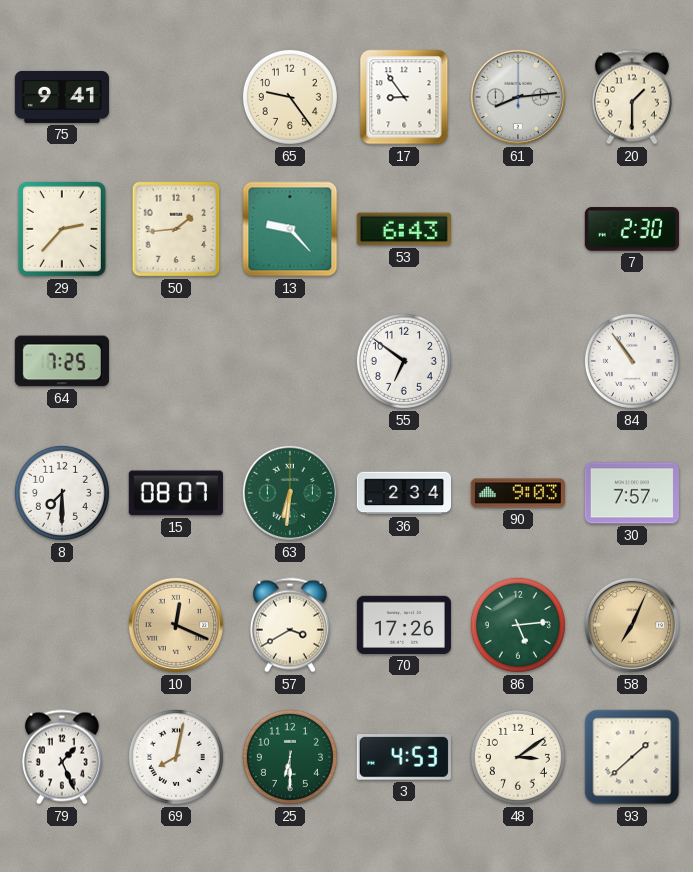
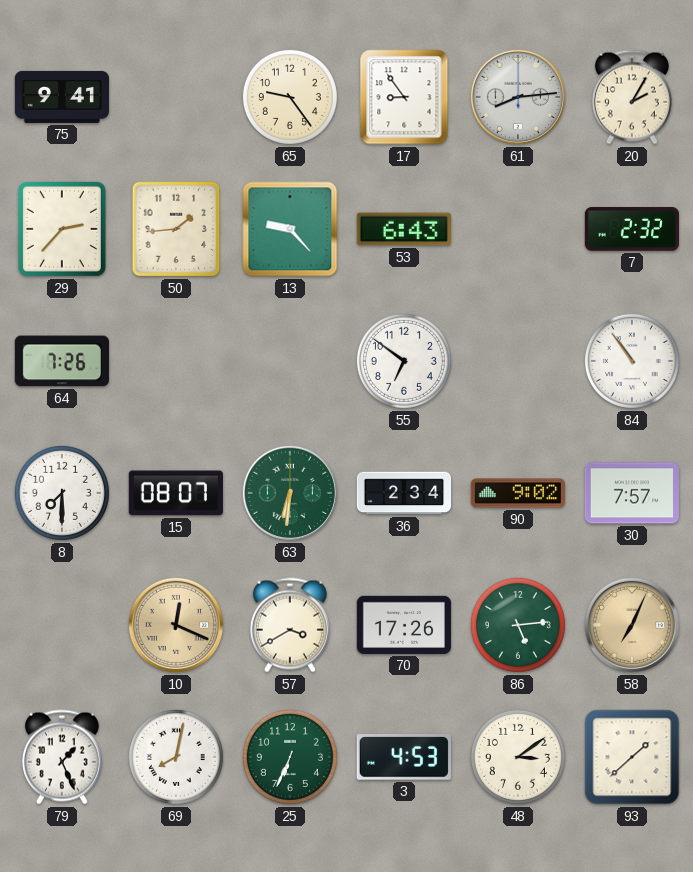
20: 1:30 -> 2:05 (632, 97)
7: 2:30 -> 2:32 (632, 229)
64: 7:25 -> 7:26 (62, 361)
90: 9:03 -> 9:02 (518, 493)
25: 6:30 -> 6:34 (290, 757)
